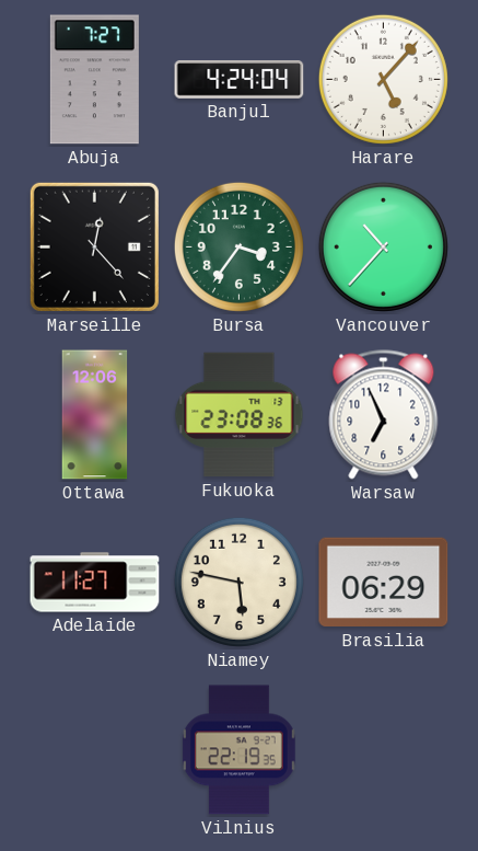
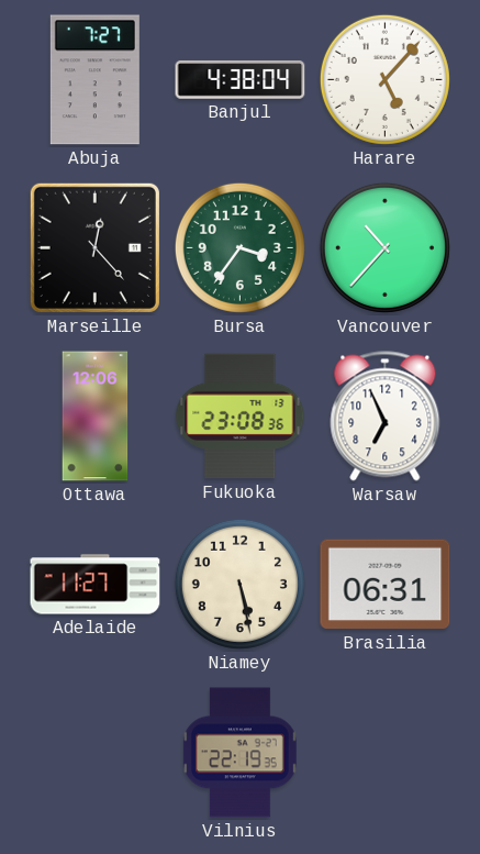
Banjul: 4:24 -> 4:38 (241, 80)
Niamey: 5:47 -> 5:28 (239, 584)
Brasilia: 06:29 -> 06:31 (386, 585)
